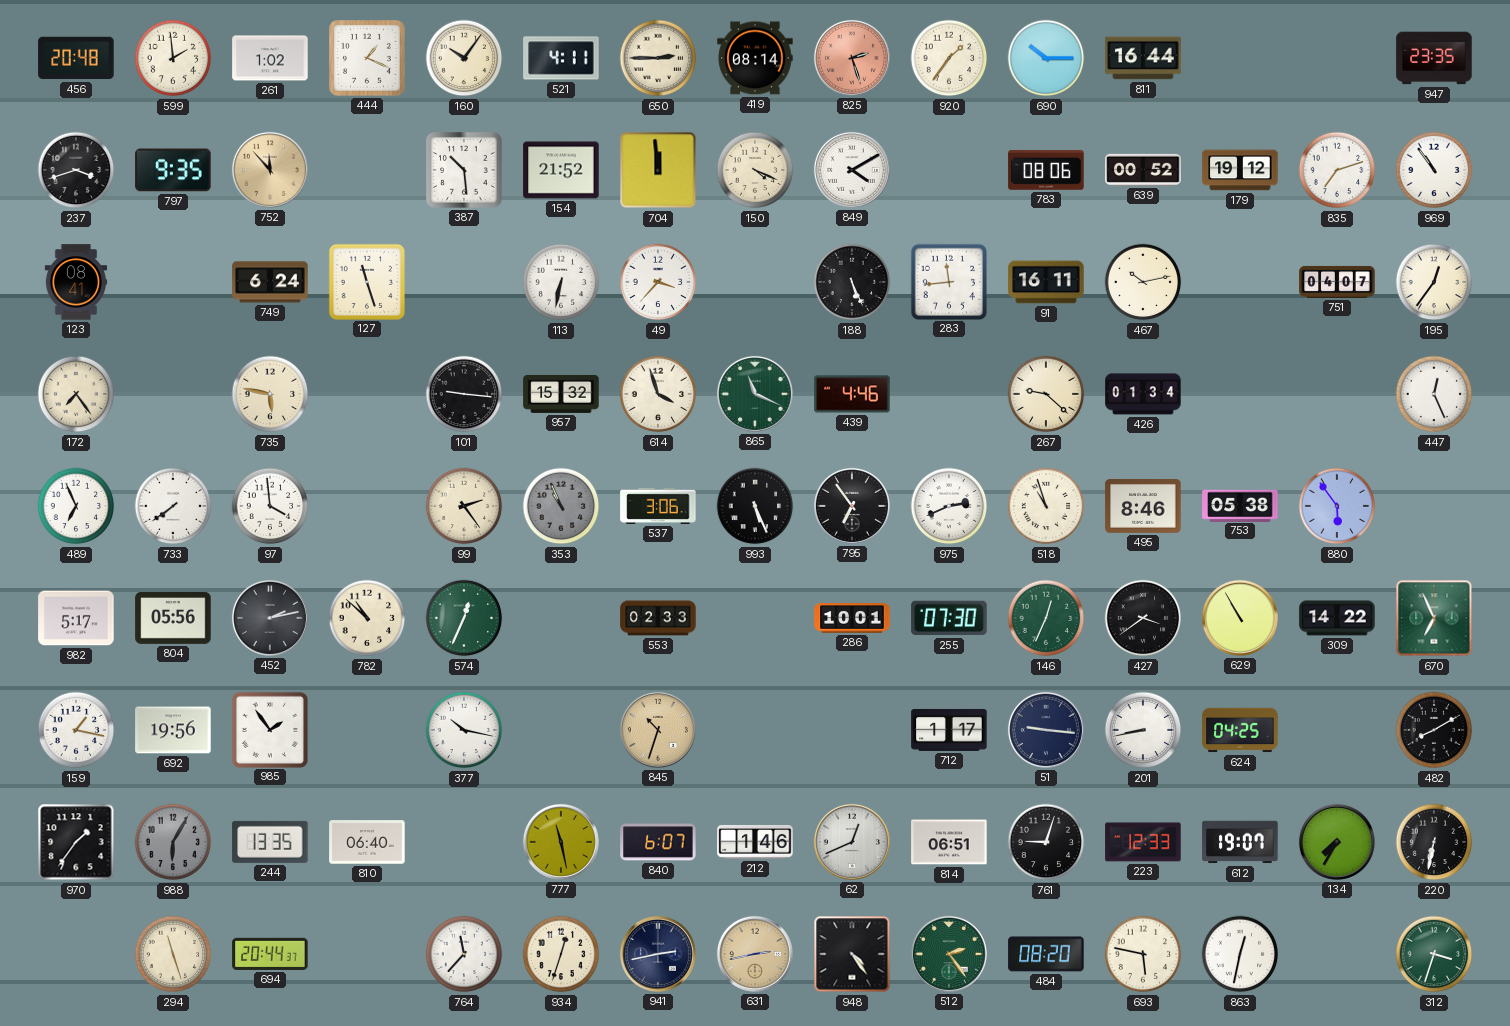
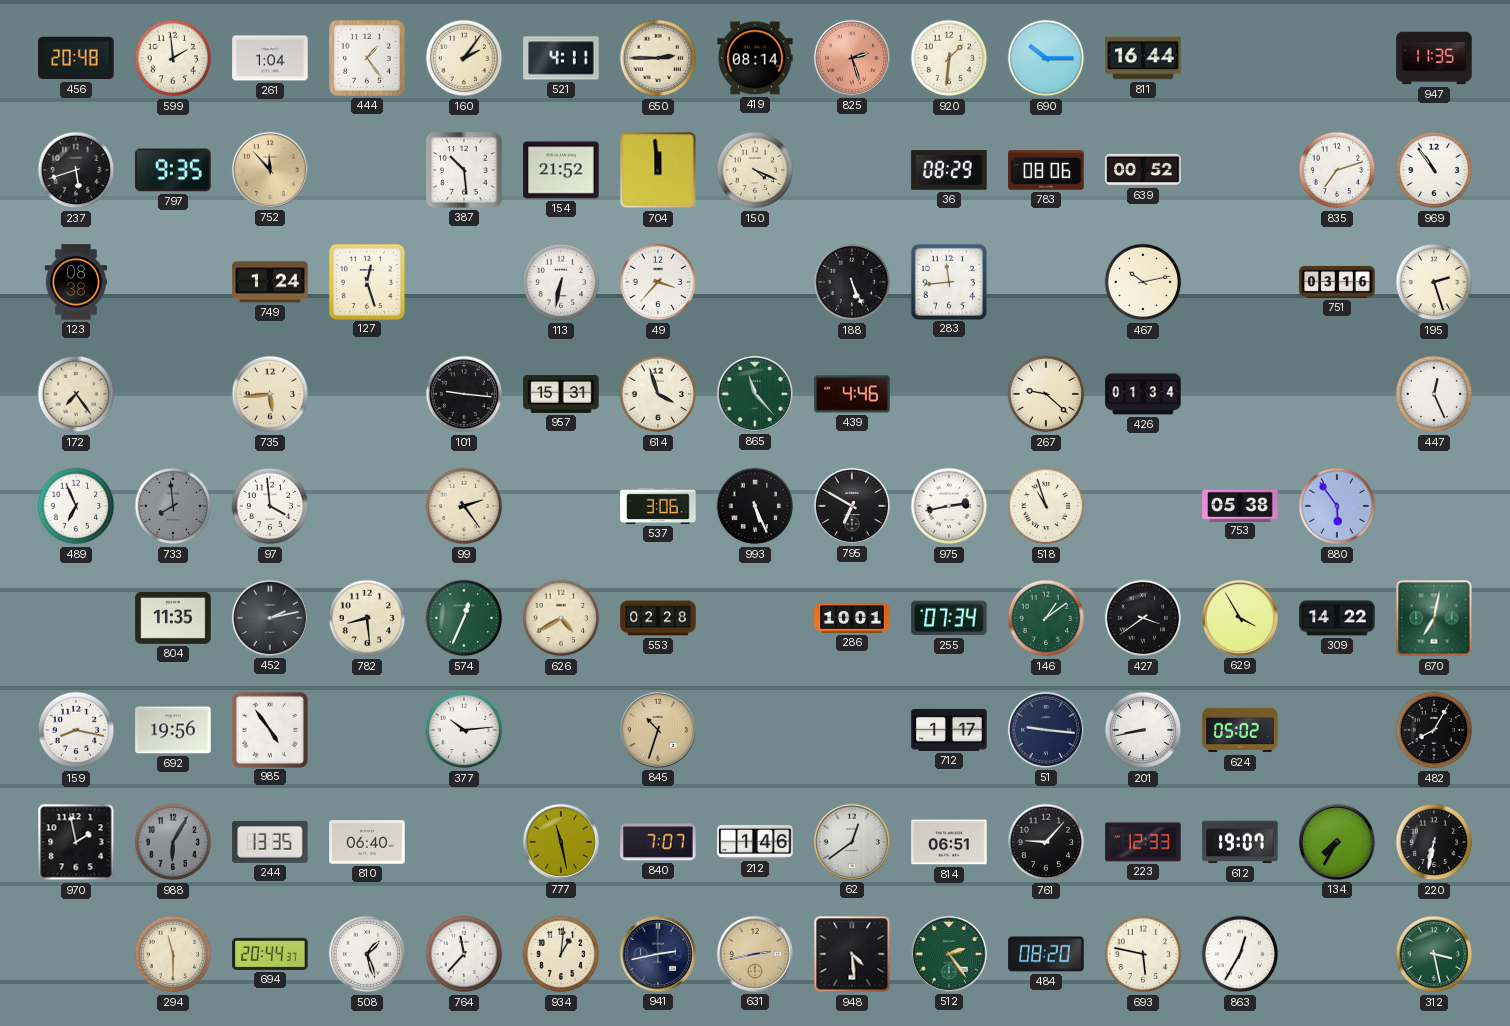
261: 1:02 -> 1:04 (270, 58)
444: 1:19 -> 1:24 (368, 59)
160: 10:06 -> 2:06 (464, 58)
920: 1:36 -> 1:31 (949, 58)
947: 23:35 -> 11:35 (1434, 58)
237: 3:42 -> 5:42 (76, 170)
849: 4:10 -> none (852, 170)
36: none -> 08:29 (949, 170)
179: 19:12 -> none (1240, 170)
123: 08:41 -> 08:38 (76, 282)
749: 6:24 -> 1:24 (270, 282)
127: 11:27 -> 12:27 (366, 281)
91: 16:11 -> none (1046, 282)
751: 04:07 -> 03:16 (1337, 282)
195: 12:36 -> 2:27 (1434, 282)
735: 5:47 -> 5:44 (270, 394)
957: 15:32 -> 15:31 (561, 394)
865: 11:19 -> 11:23 (755, 394)
733: 7:39 -> 7:59 (173, 506)
733 dial: white -> grey (173, 506)
353: 10:56 -> none (561, 506)
795: 6:54 -> 6:50 (852, 506)
975: 2:41 -> 2:43 (949, 506)
495: 8:46 -> none (1143, 507)
982: 5:17 -> none (76, 618)
804: 05:56 -> 11:35 (173, 618)
782: 10:52 -> 8:29 (367, 618)
626: none -> 4:40 (561, 618)
553: 02:33 -> 02:28 (658, 618)
255: 07:30 -> 07:34 (949, 618)
146: 12:34 -> 1:09 (1046, 618)
629: 10:55 -> 3:55 (1240, 618)
670: 6:56 -> 7:02 (1434, 618)
159: 1:17 -> 8:17 (76, 730)
985: 1:54 -> 4:54 (269, 729)
377: 10:17 -> 10:14 (464, 730)
624: 04:25 -> 05:02 (1240, 730)
482: 8:10 -> 8:05 (1434, 730)
970: 1:36 -> 1:58 (76, 842)
840: 6:07 -> 7:07 (658, 842)
62: 12:41 -> 12:39 (852, 842)
761: 9:03 -> 9:07 (1046, 842)
294: 11:27 -> 11:30 (173, 954)
508: none -> 1:27 (367, 954)
934: 12:33 -> 1:01 (561, 954)
948: 4:24 -> 4:29 (852, 954)
863: 12:32 -> 12:35 (1240, 954)
312: 3:33 -> 3:28 (1434, 954)
